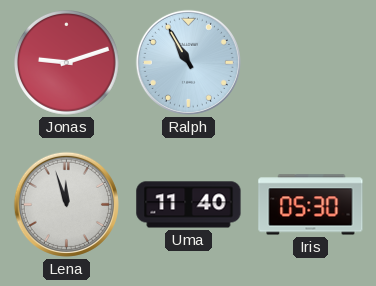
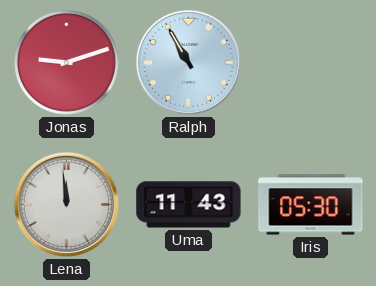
Lena: 11:57 -> 11:59 (66, 204)
Uma: 11:40 -> 11:43 (189, 205)
